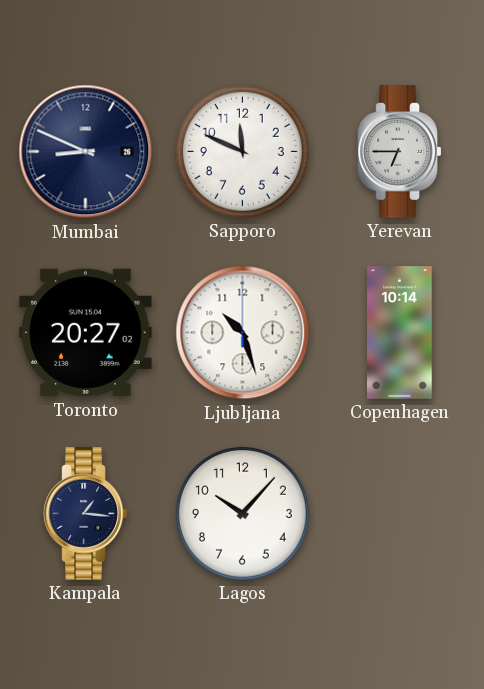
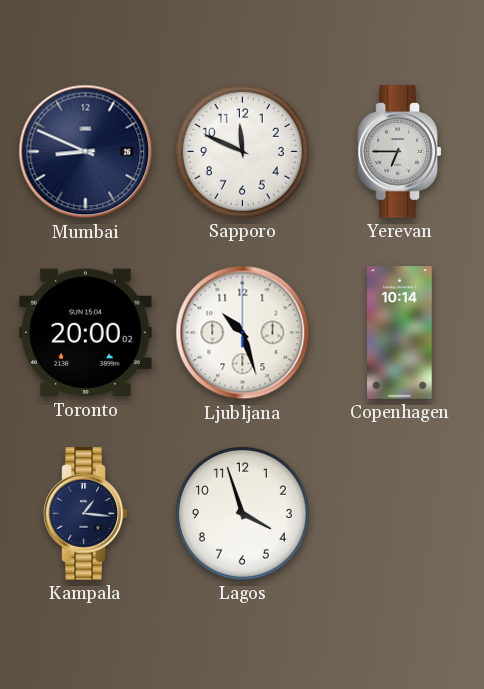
Toronto: 20:27 -> 20:00 (86, 333)
Lagos: 10:07 -> 3:57 (242, 513)
